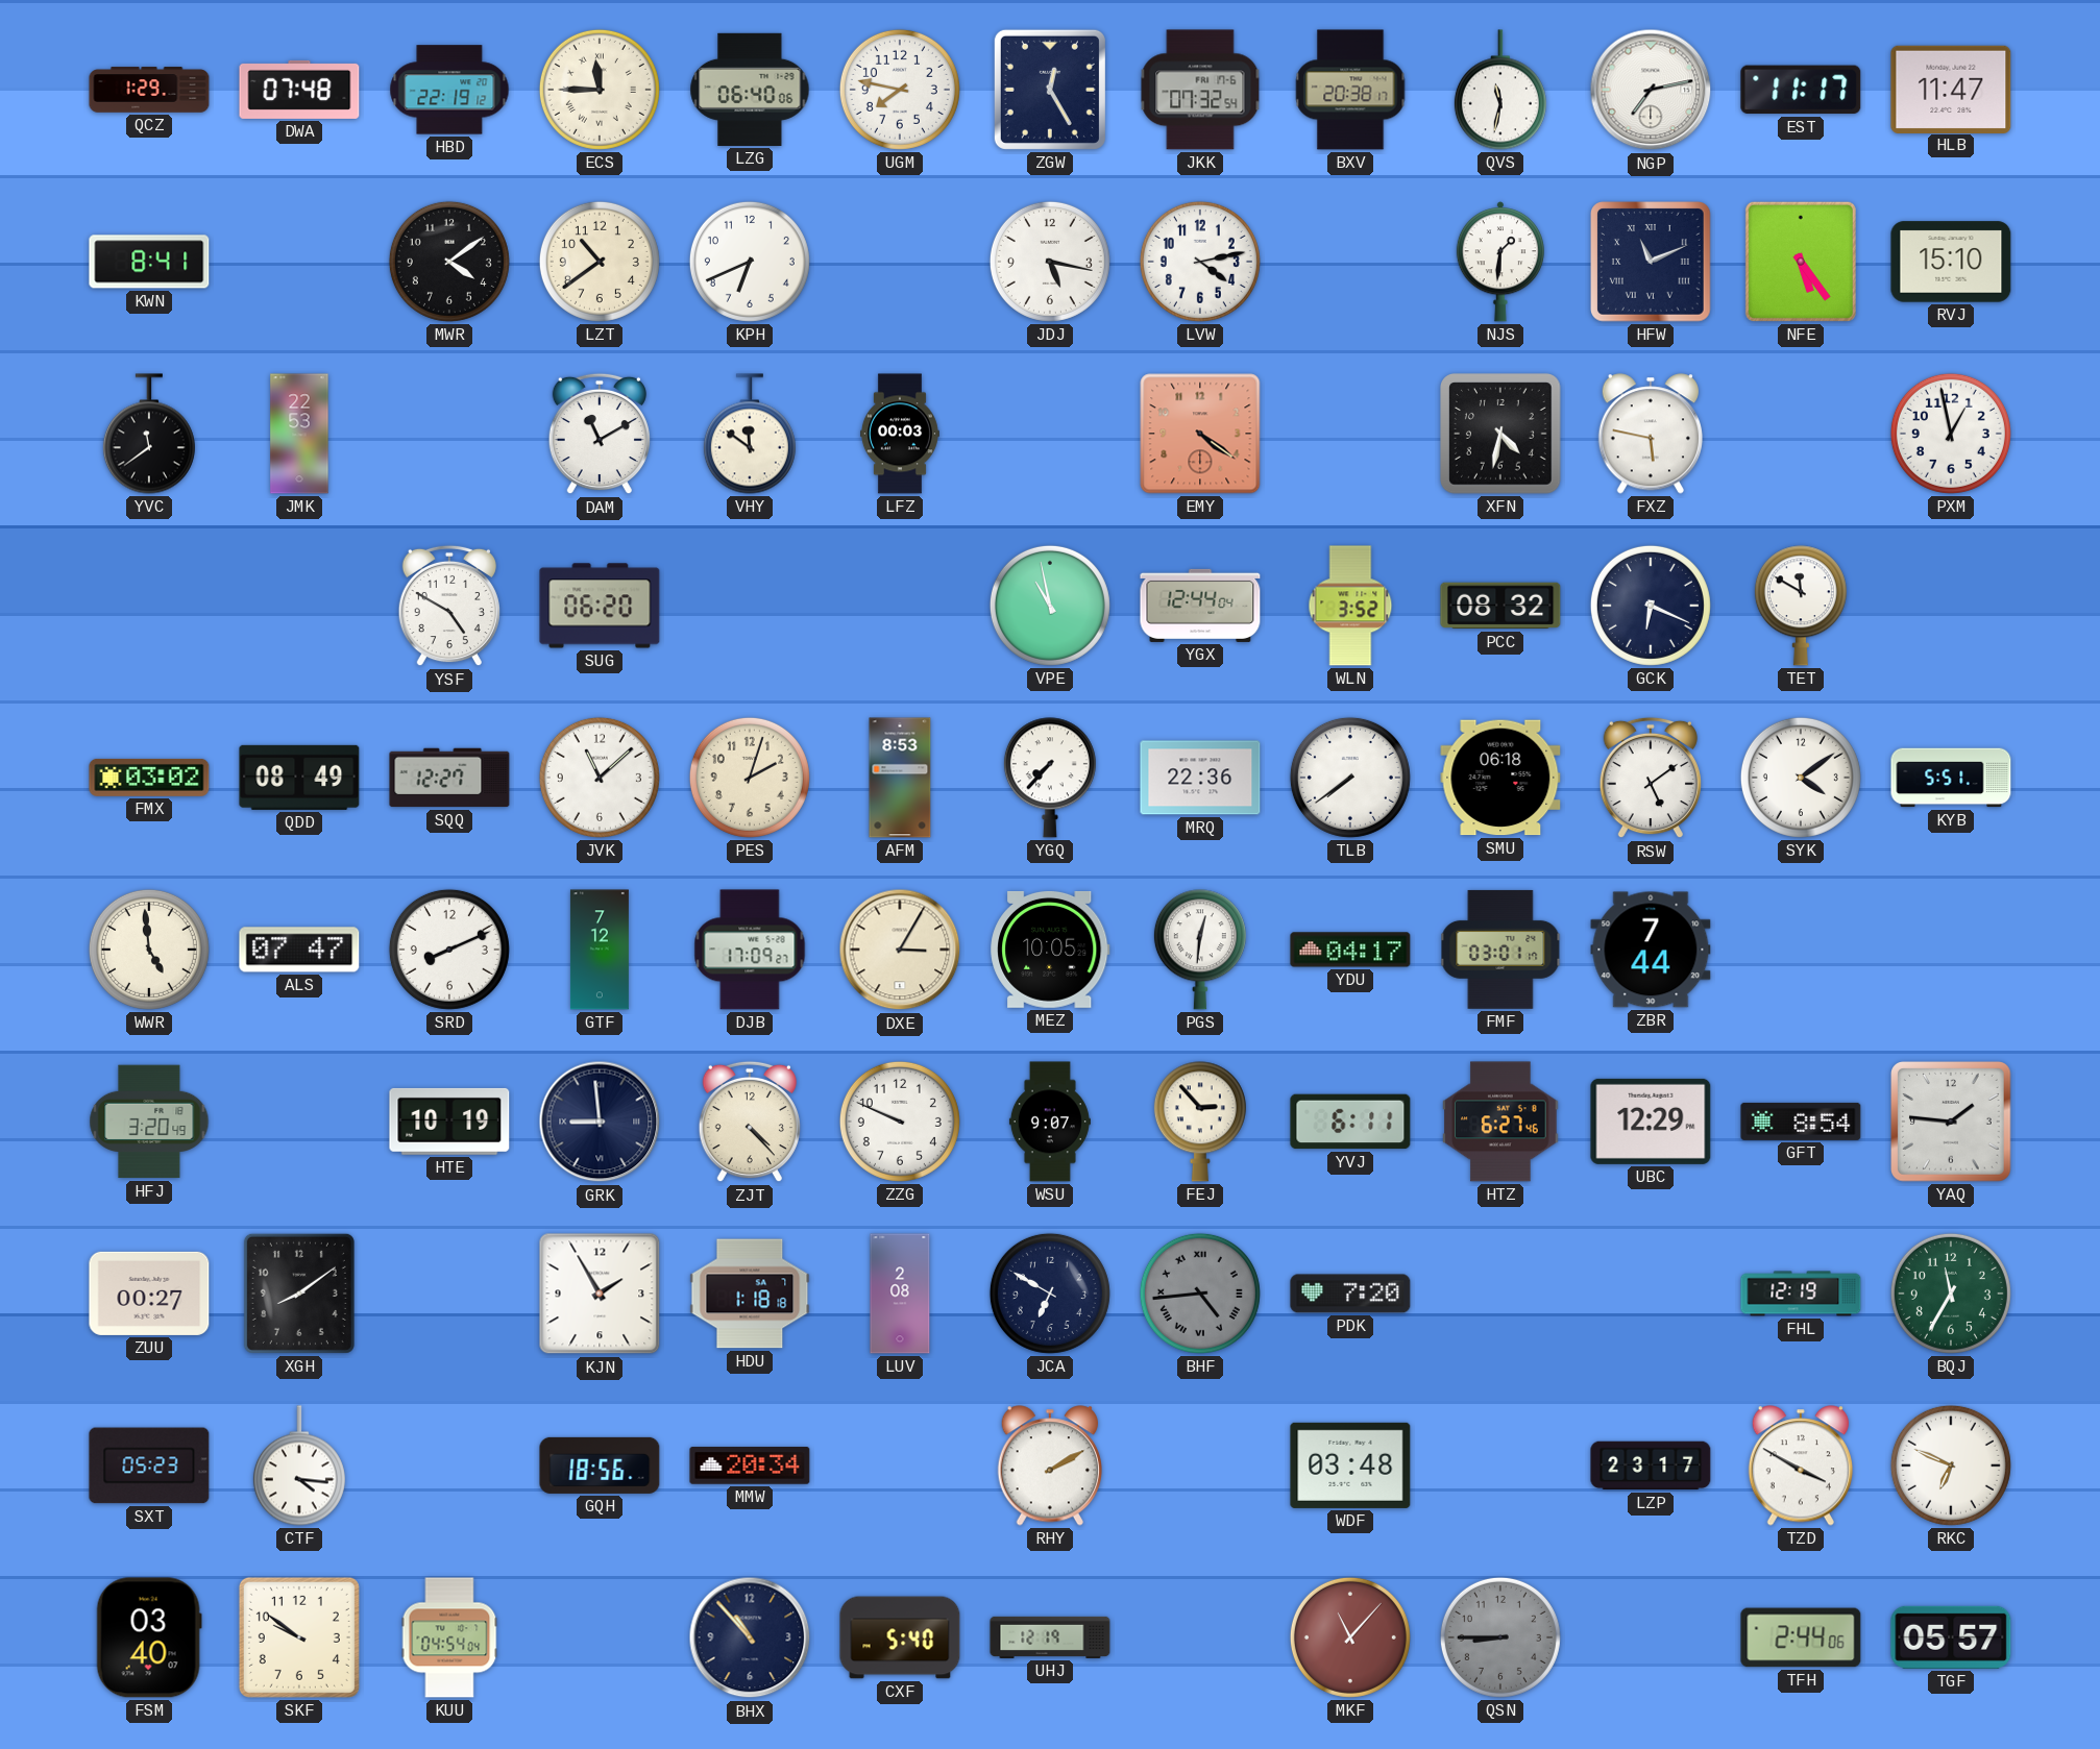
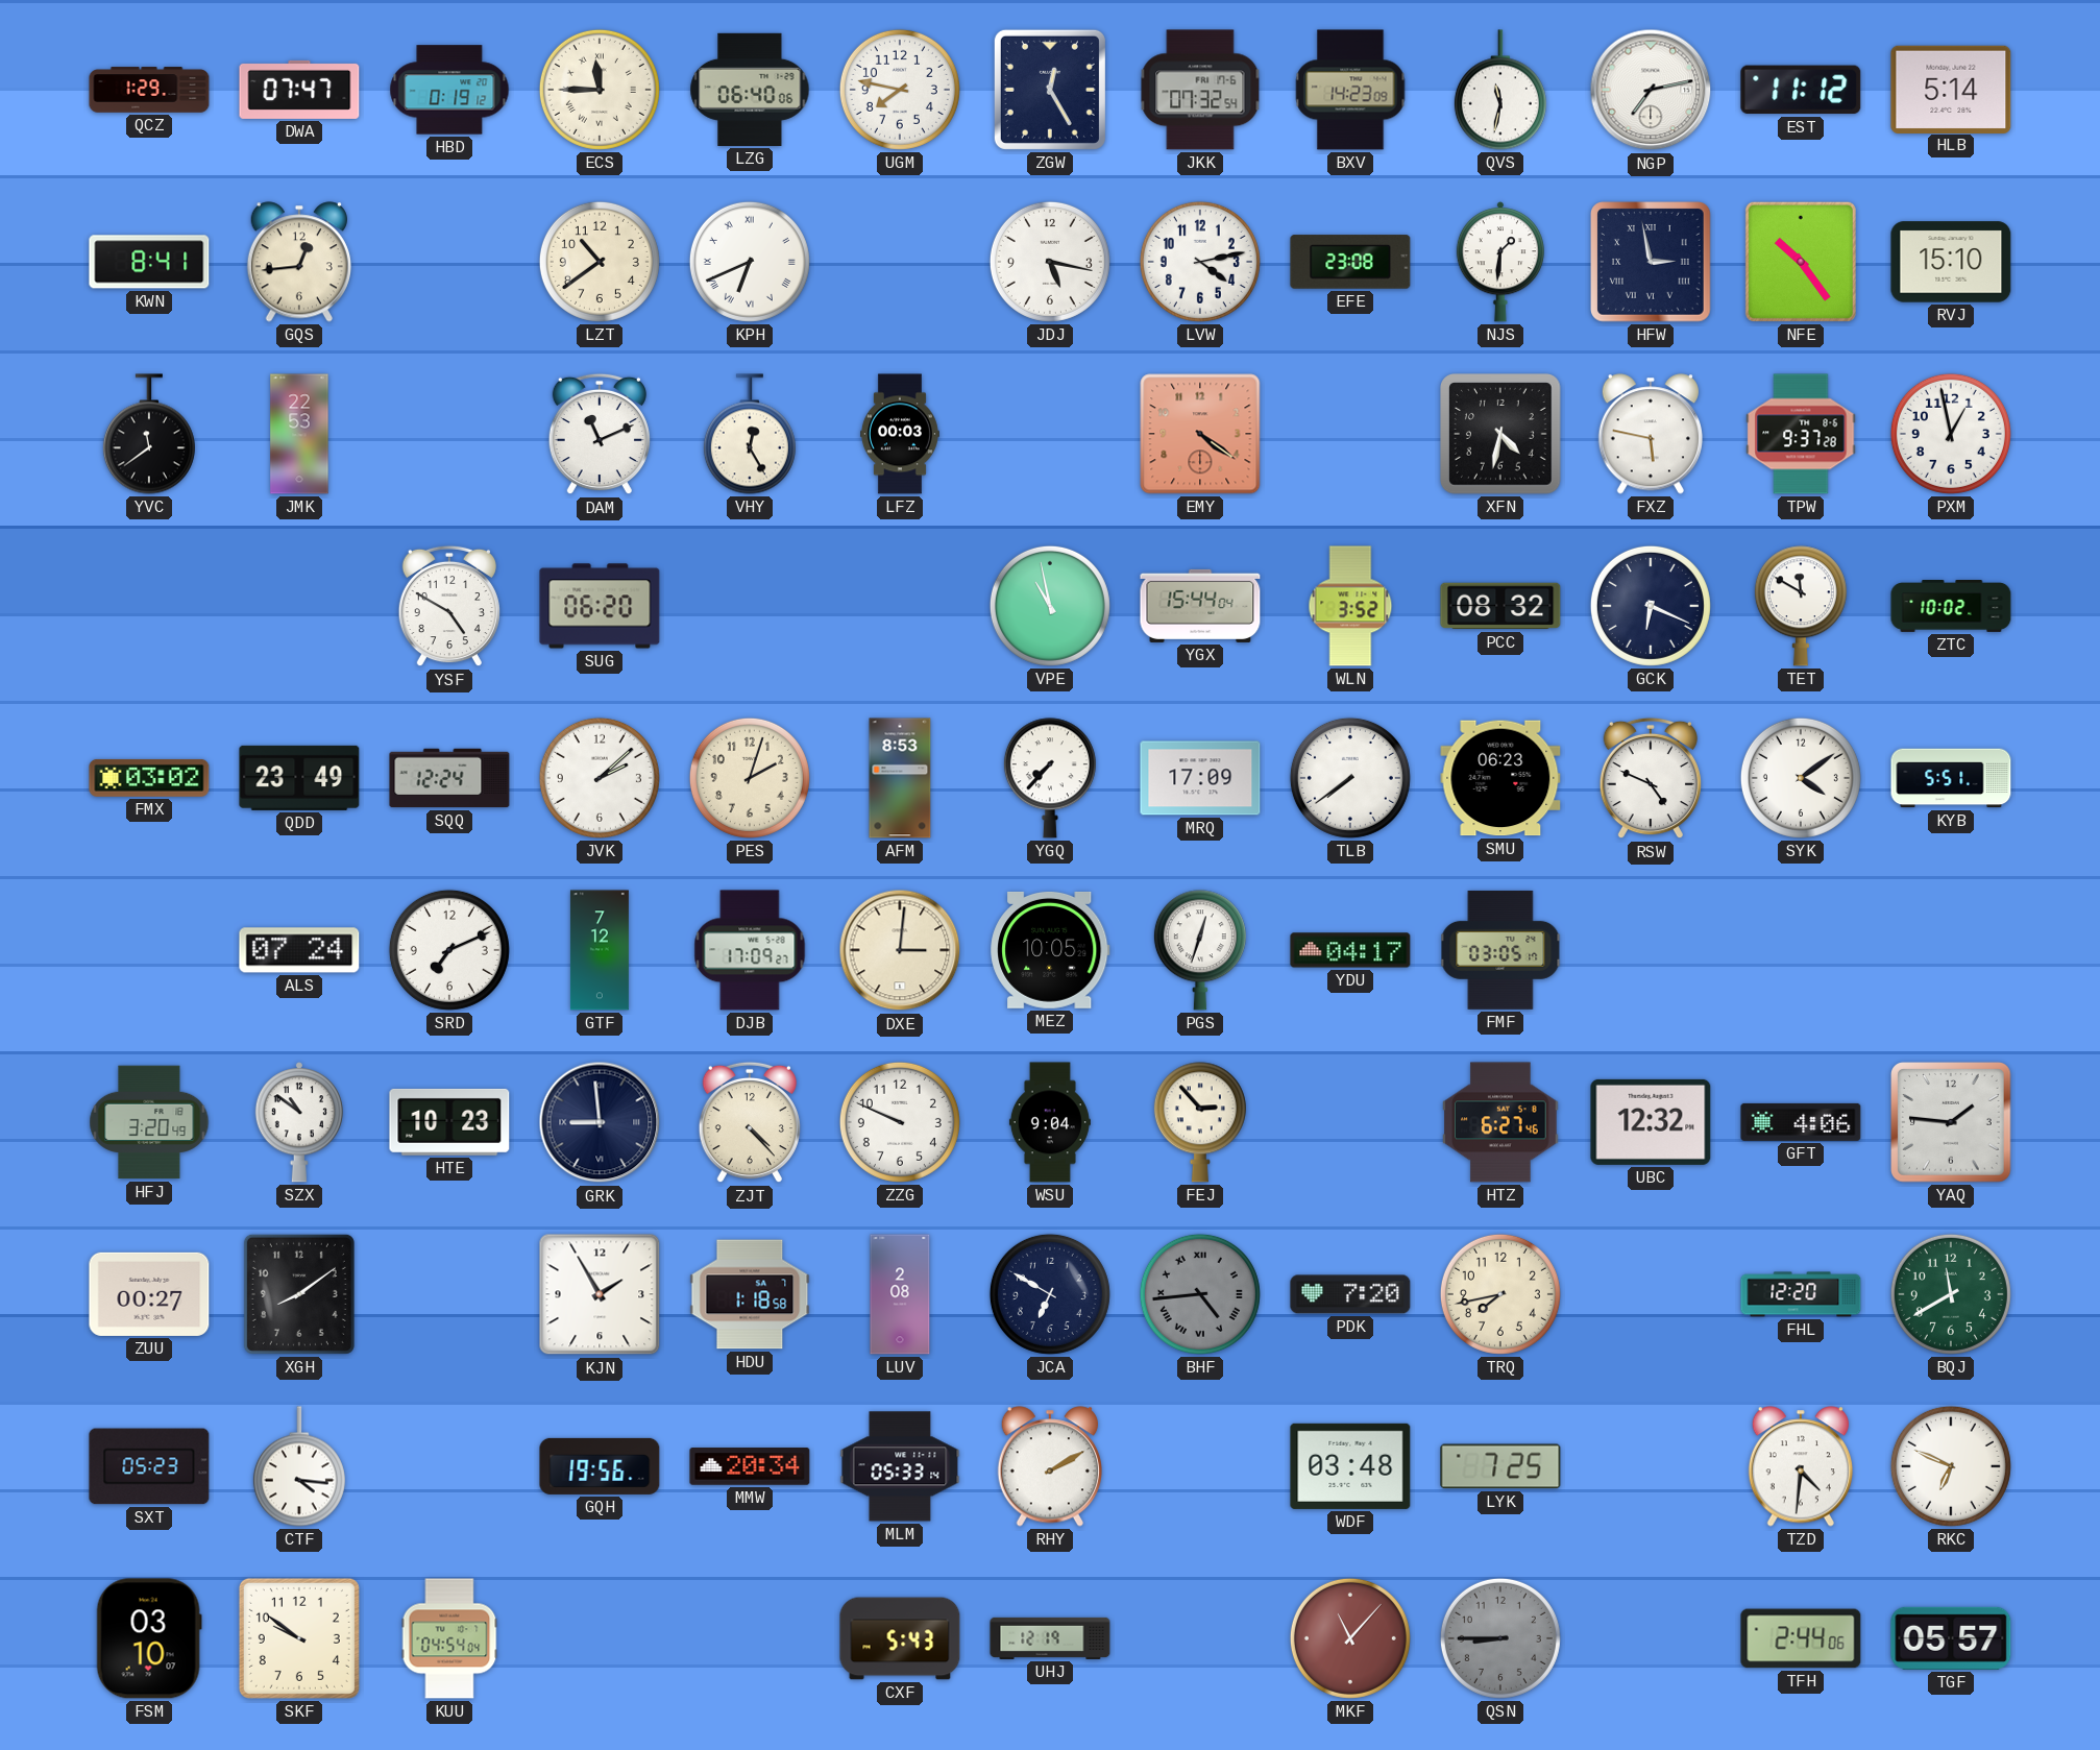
DWA: 07:48 -> 07:47 (299, 90)
HBD: 22:19 -> 0:19 (449, 90)
BXV: 20:38 -> 14:23 (1350, 90)
EST: 11:17 -> 11:12 (1801, 90)
HLB: 11:47 -> 5:14 (1951, 89)
GQS: none -> 12:44 (298, 262)
MWR: 4:09 -> none (449, 262)
KPH numerals: Arabic -> Roman (750, 262)
EFE: none -> 23:08 (1350, 262)
HFW: 11:11 -> 2:58 (1652, 263)
NFE: 5:24 -> 10:24 (1801, 262)
DAM: 11:10 -> 11:11 (600, 434)
VHY: 11:51 -> 12:25 (750, 434)
TPW: none -> 9:37 (1801, 434)
YGX: 12:44 -> 15:44 (1200, 606)
ZTC: none -> 10:02 (1951, 607)
QDD: 08:49 -> 23:49 (299, 778)
SQQ: 12:27 -> 12:24 (449, 778)
JVK: 11:08 -> 2:08 (600, 778)
MRQ: 22:36 -> 17:09 (1200, 778)
SMU: 06:18 -> 06:23 (1500, 778)
RSW: 5:09 -> 4:49 (1651, 778)
WWR: 4:59 -> none (149, 950)
ALS: 07:47 -> 07:24 (299, 950)
SRD: 8:11 -> 7:11 (449, 950)
DXE: 3:05 -> 3:01 (900, 950)
PGS: 12:31 -> 12:33 (1200, 950)
FMF: 03:01 -> 03:05 (1500, 950)
ZBR: 7:44 -> none (1651, 950)
SZX: none -> 10:51 (299, 1122)
HTE: 10:19 -> 10:23 (449, 1122)
WSU: 9:07 -> 9:04 (1050, 1122)
YVJ: 6:11 -> none (1350, 1122)
UBC: 12:29 -> 12:32 (1651, 1122)
GFT: 8:54 -> 4:06 (1801, 1122)
HDU: 1:18:18 -> 1:18:58 (750, 1294)
TRQ: none -> 7:43 (1500, 1294)
FHL: 12:19 -> 12:20 (1801, 1294)
BQJ: 11:35 -> 11:40 (1951, 1294)
GQH: 18:56 -> 19:56 (600, 1466)
MLM: none -> 05:33 (900, 1466)
LYK: none -> 7:25 (1500, 1466)
LZP: 23:17 -> none (1651, 1465)
TZD: 3:50 -> 4:31 (1800, 1466)
FSM: 03:40 -> 03:10 (149, 1638)
BHX: 10:53 -> none (750, 1637)
CXF: 5:40 -> 5:43 (900, 1638)
